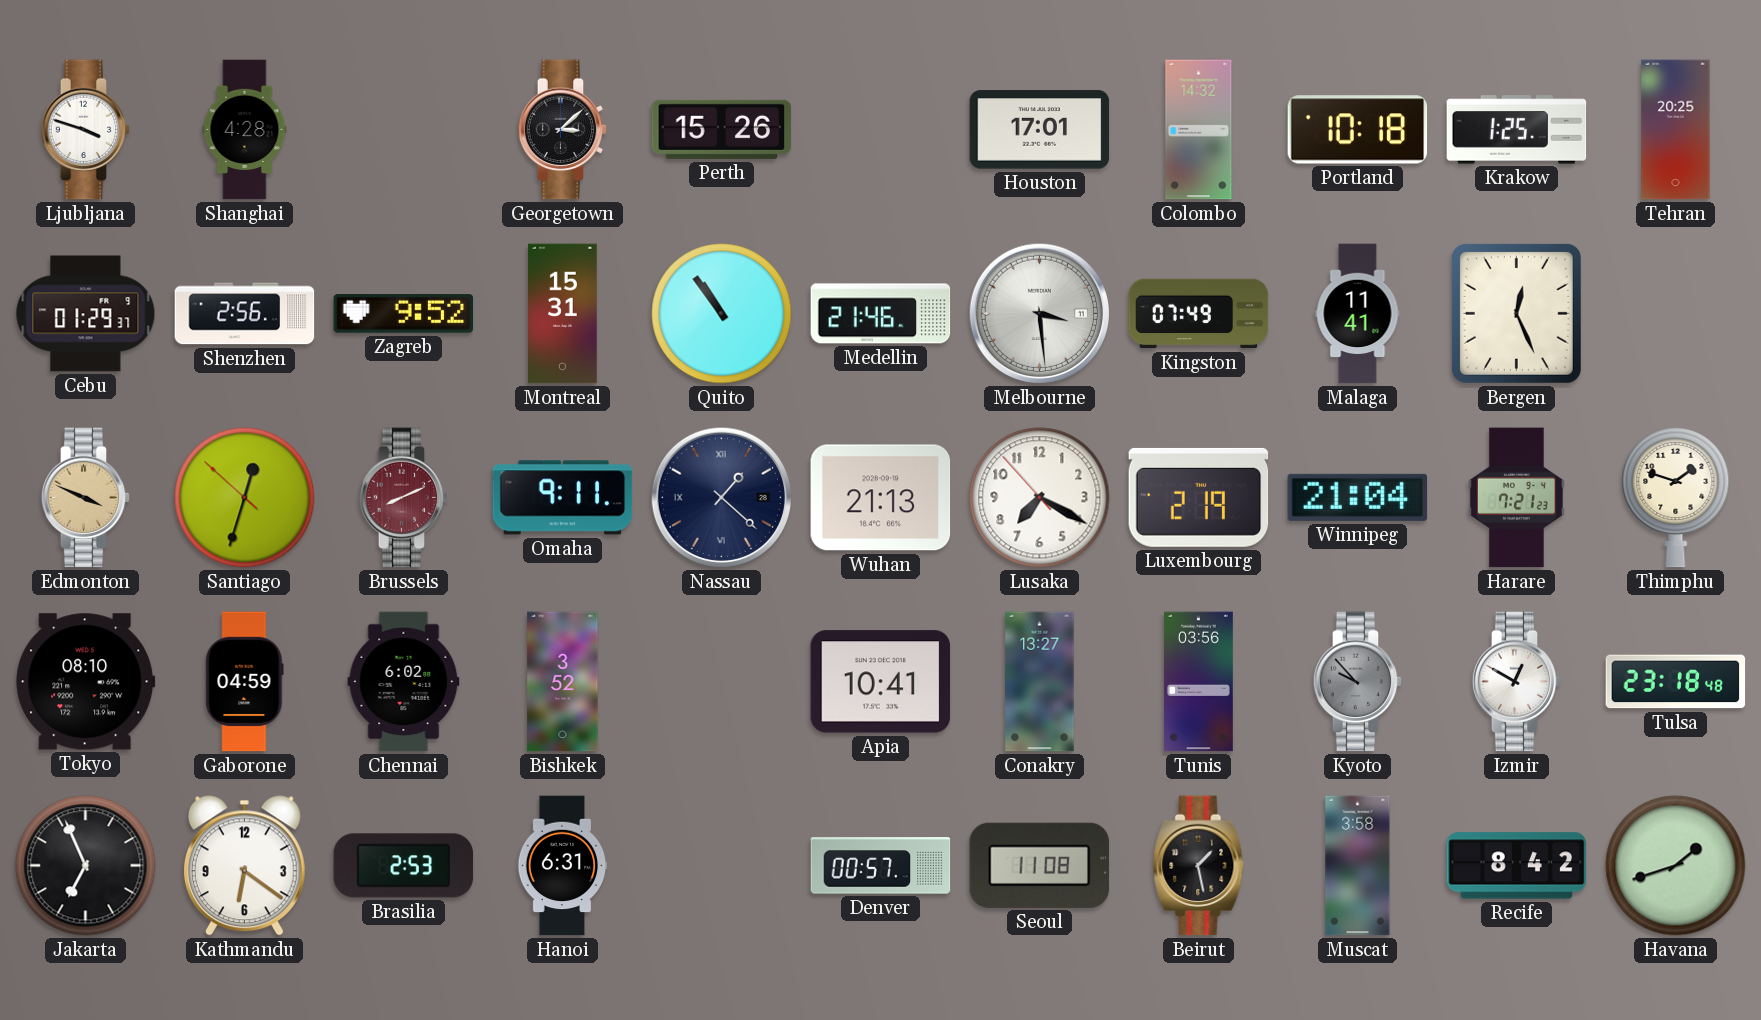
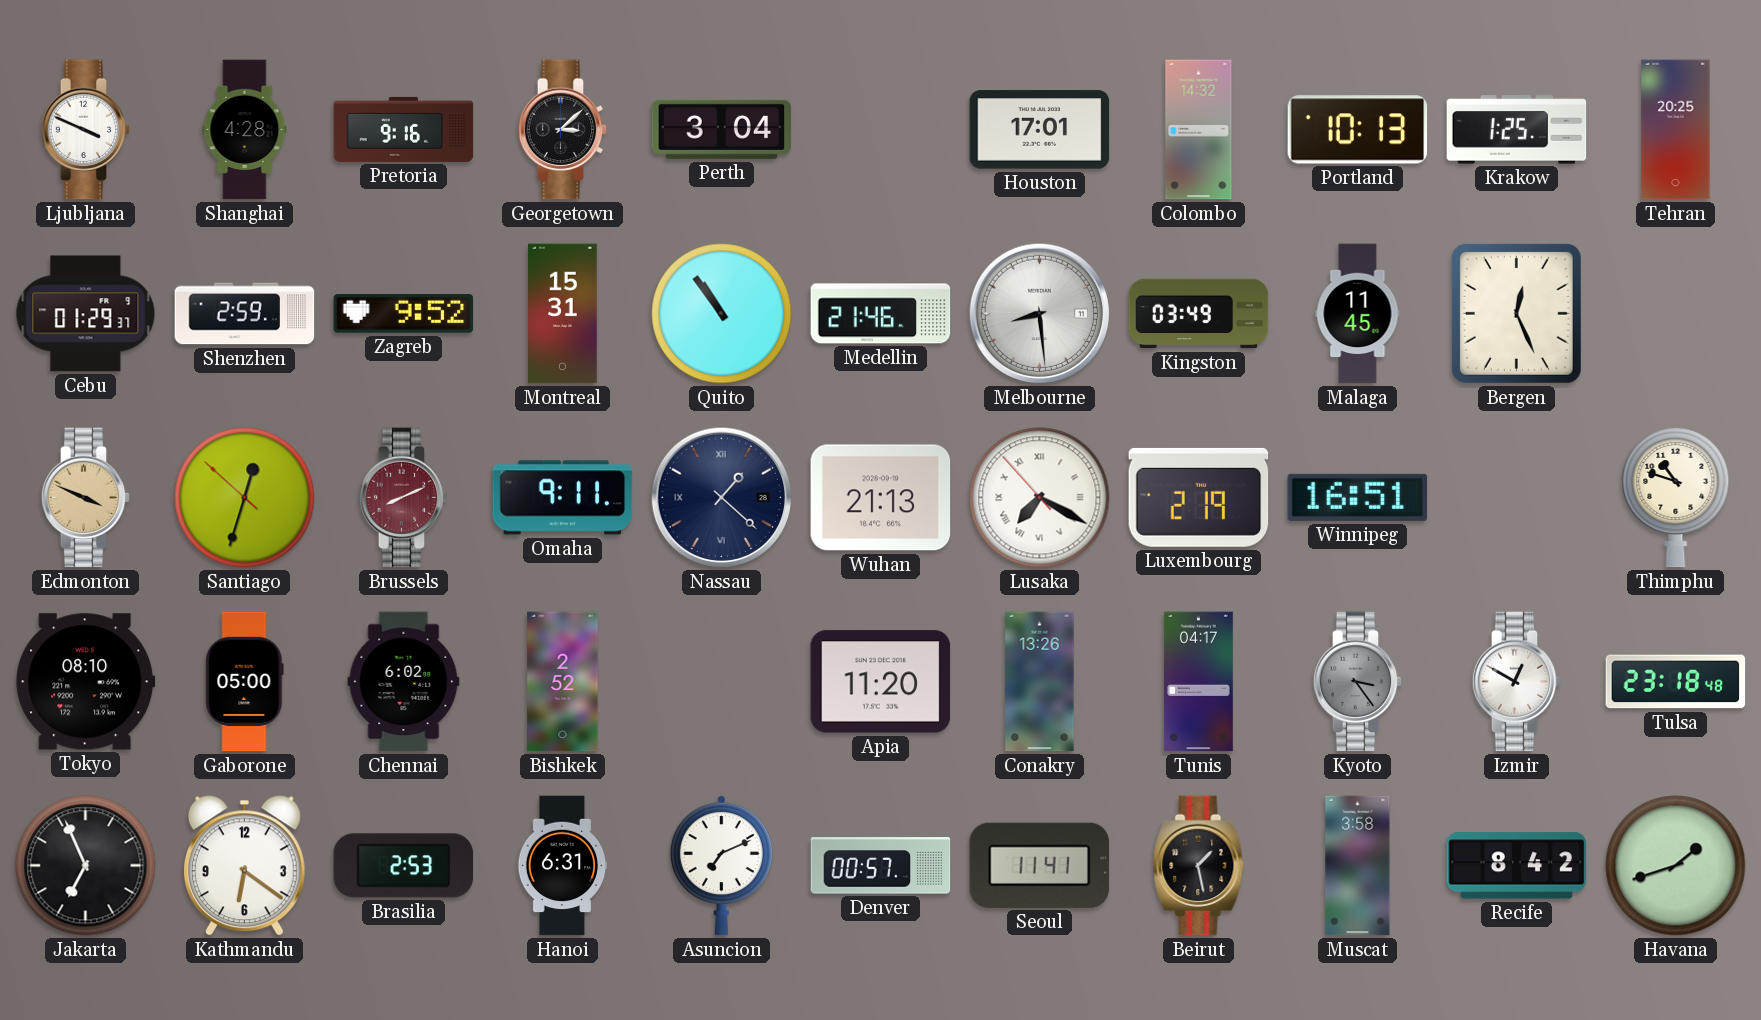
Ljubljana: 3:48 -> 3:49 (86, 130)
Pretoria: none -> 9:16 (404, 129)
Perth: 15:26 -> 3:04 (722, 129)
Portland: 10:18 -> 10:13 (1358, 130)
Shenzhen: 2:56 -> 2:59 (245, 314)
Melbourne: 3:29 -> 8:29 (1039, 313)
Kingston: 07:49 -> 03:49 (1199, 314)
Malaga: 11:41 -> 11:45 (1358, 314)
Lusaka numerals: Arabic -> Roman (1040, 498)
Winnipeg: 21:04 -> 16:51 (1358, 497)
Harare: 7:21 -> none (1516, 498)
Thimphu: 1:48 -> 10:48 (1676, 497)
Gaborone: 04:59 -> 05:00 (245, 682)
Bishkek: 3:52 -> 2:52 (563, 682)
Apia: 10:41 -> 11:20 (881, 682)
Conakry: 13:27 -> 13:26 (1040, 682)
Tunis: 03:56 -> 04:17 (1198, 682)
Kyoto: 9:53 -> 3:24 (1358, 682)
Asuncion: none -> 7:11 (721, 865)
Seoul: 11:08 -> 11:41 (1040, 865)
